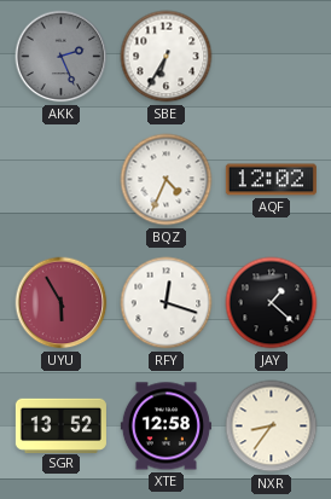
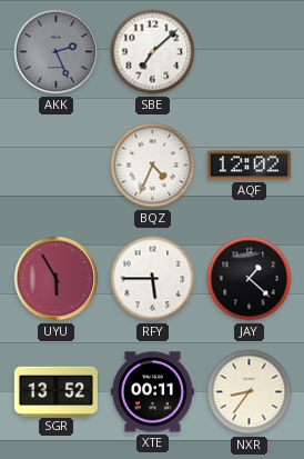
SBE: 6:35 -> 7:08 (153, 52)
RFY: 12:18 -> 5:45 (153, 279)
XTE: 12:58 -> 00:11 (152, 392)
